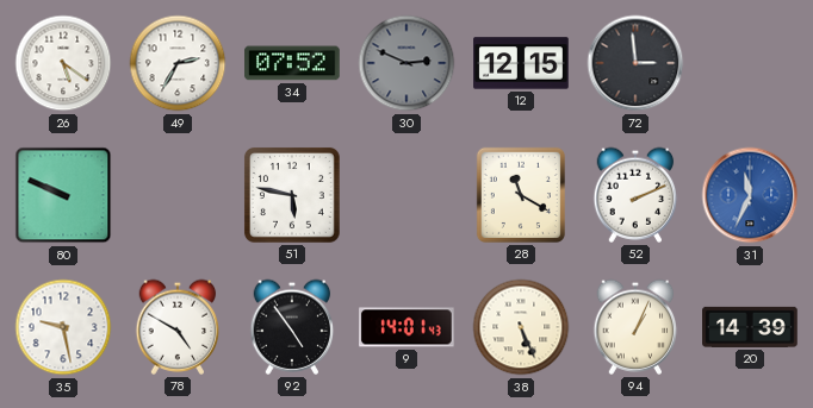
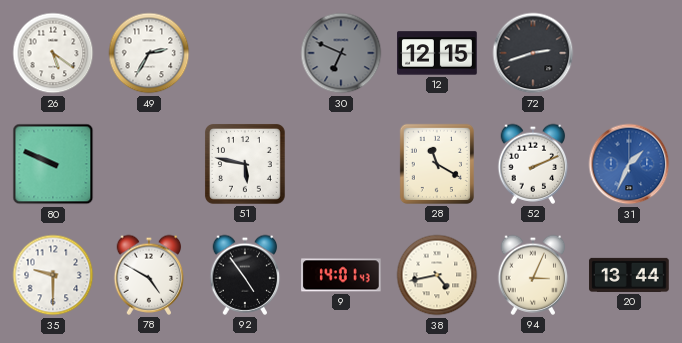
34: 07:52 -> none (292, 63)
30: 2:49 -> 6:49 (341, 53)
72: 2:59 -> 2:42 (533, 53)
31: 11:34 -> 1:34 (629, 164)
35: 9:28 -> 9:30 (53, 275)
38: 5:26 -> 4:43 (437, 275)
94: 1:04 -> 3:04 (533, 275)
20: 14:39 -> 13:44 (629, 275)
